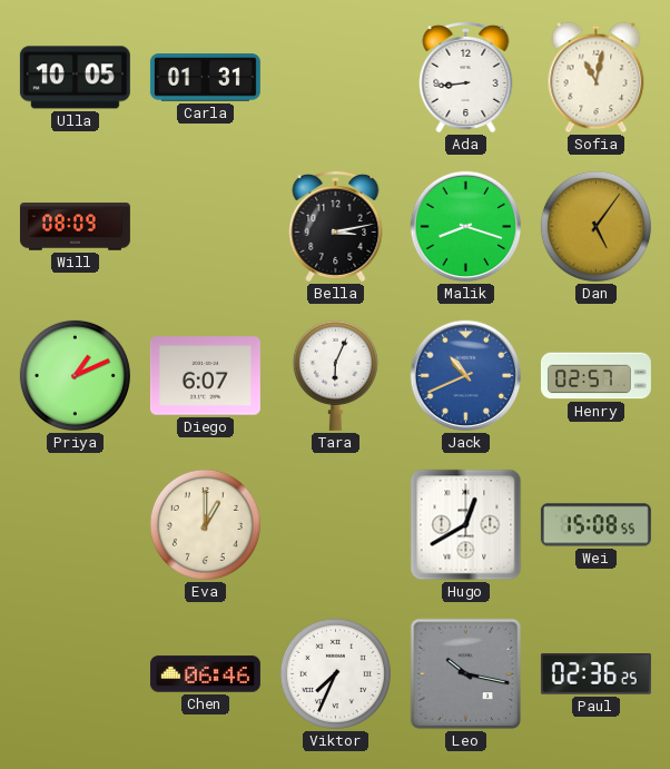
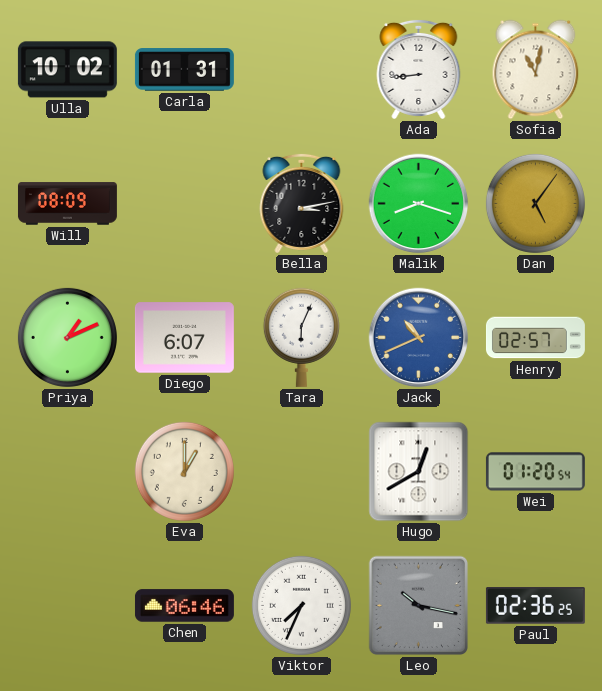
Ulla: 10:05 -> 10:02 (67, 70)
Wei: 15:08 -> 01:20 (535, 472)
